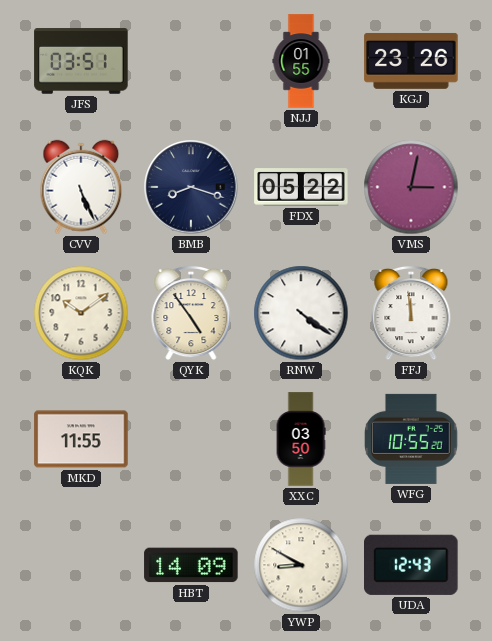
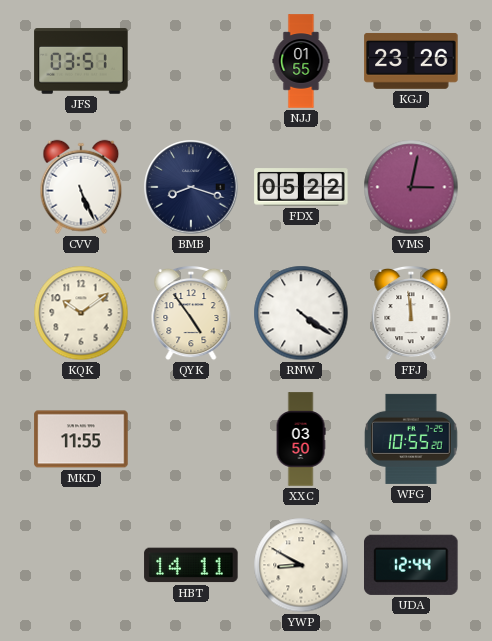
HBT: 14:09 -> 14:11 (191, 565)
UDA: 12:43 -> 12:44 (411, 565)
